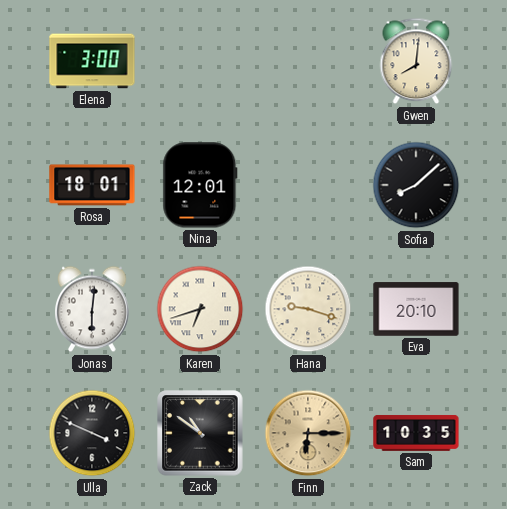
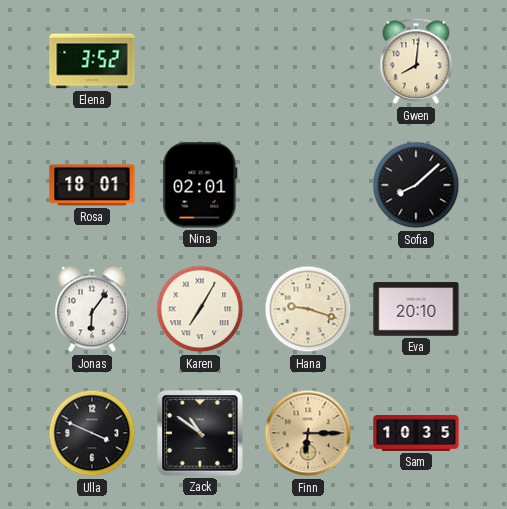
Elena: 3:00 -> 3:52 (92, 61)
Nina: 12:01 -> 02:01 (200, 185)
Jonas: 6:01 -> 6:06 (93, 309)
Karen: 6:42 -> 7:05 (200, 309)
